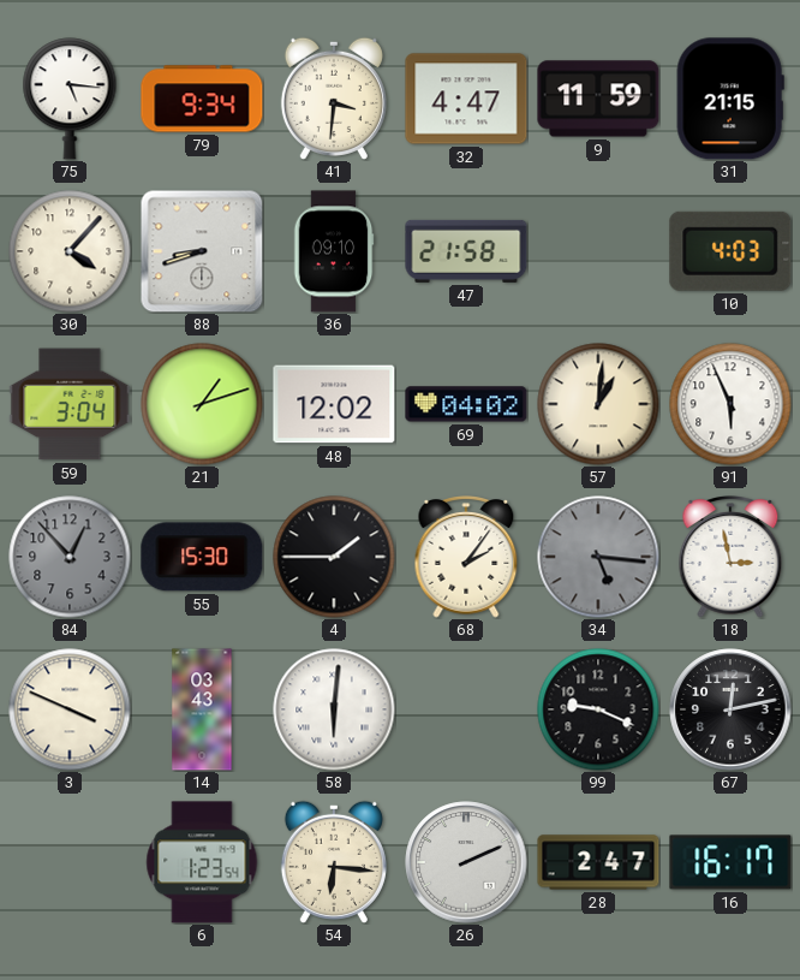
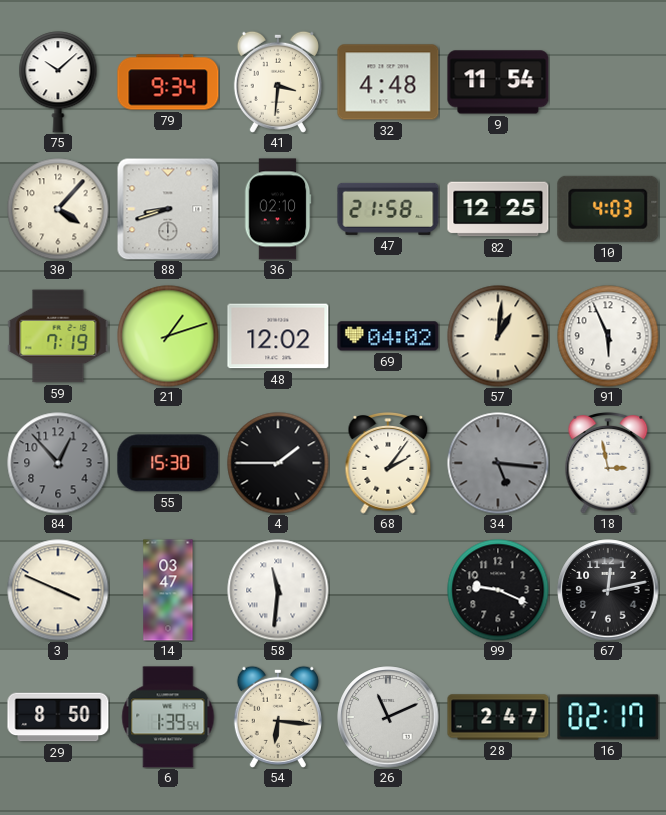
75: 5:16 -> 10:08 (58, 82)
32: 4:47 -> 4:48 (388, 82)
9: 11:59 -> 11:54 (498, 82)
31: 21:15 -> none (730, 99)
36: 09:10 -> 02:10 (278, 209)
82: none -> 12:25 (498, 209)
59: 3:04 -> 7:19 (58, 336)
14: 03:43 -> 03:47 (168, 590)
58: 6:01 -> 11:31 (278, 590)
29: none -> 8:50 (58, 717)
6: 1:23 -> 1:39 (168, 717)
26: 2:11 -> 11:11 (388, 717)
16: 16:17 -> 02:17 (608, 717)
